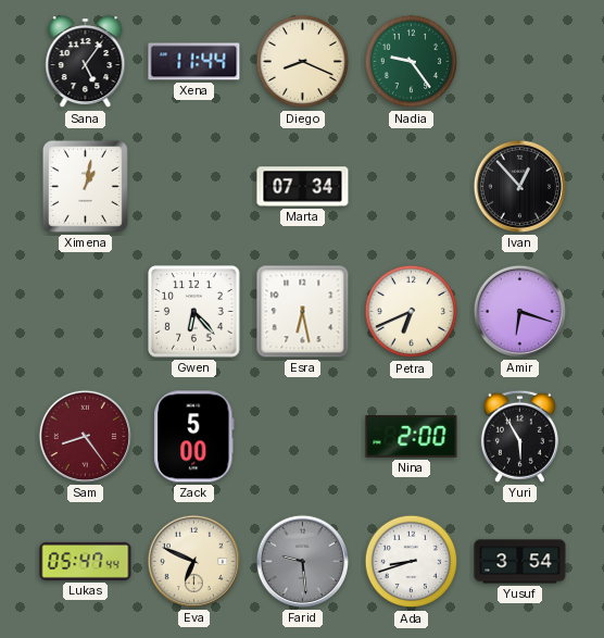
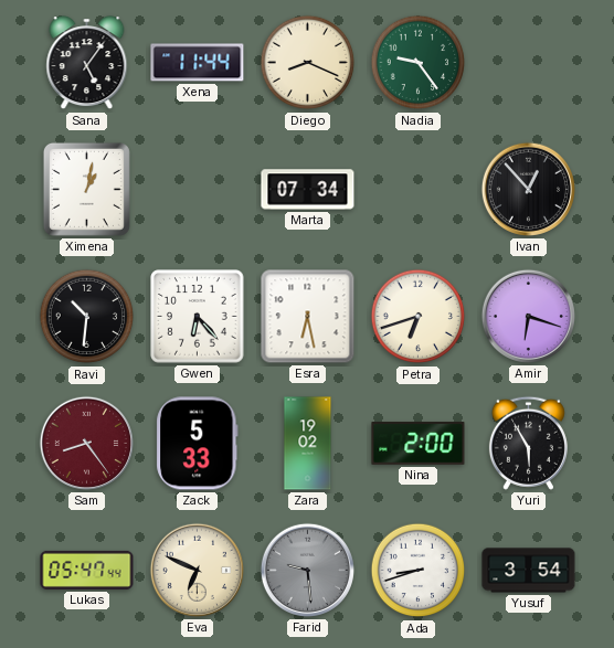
Ravi: none -> 10:31 (87, 317)
Petra: 6:41 -> 6:42 (419, 317)
Zack: 5:00 -> 5:33 (198, 444)
Zara: none -> 19:02 (308, 444)
